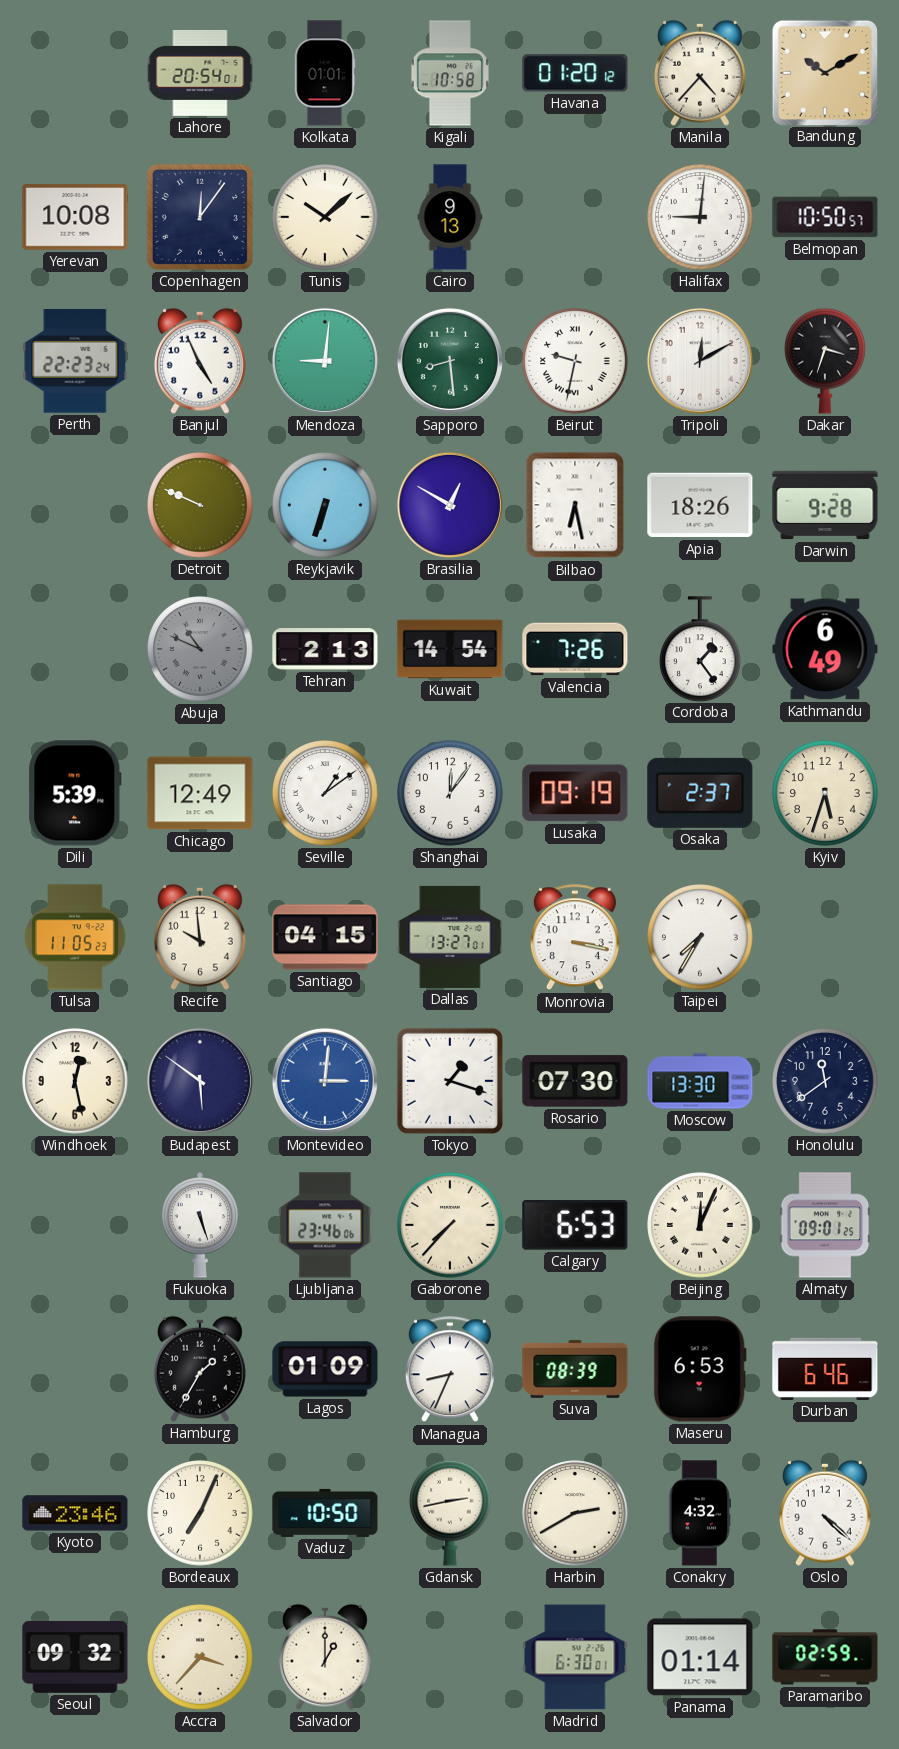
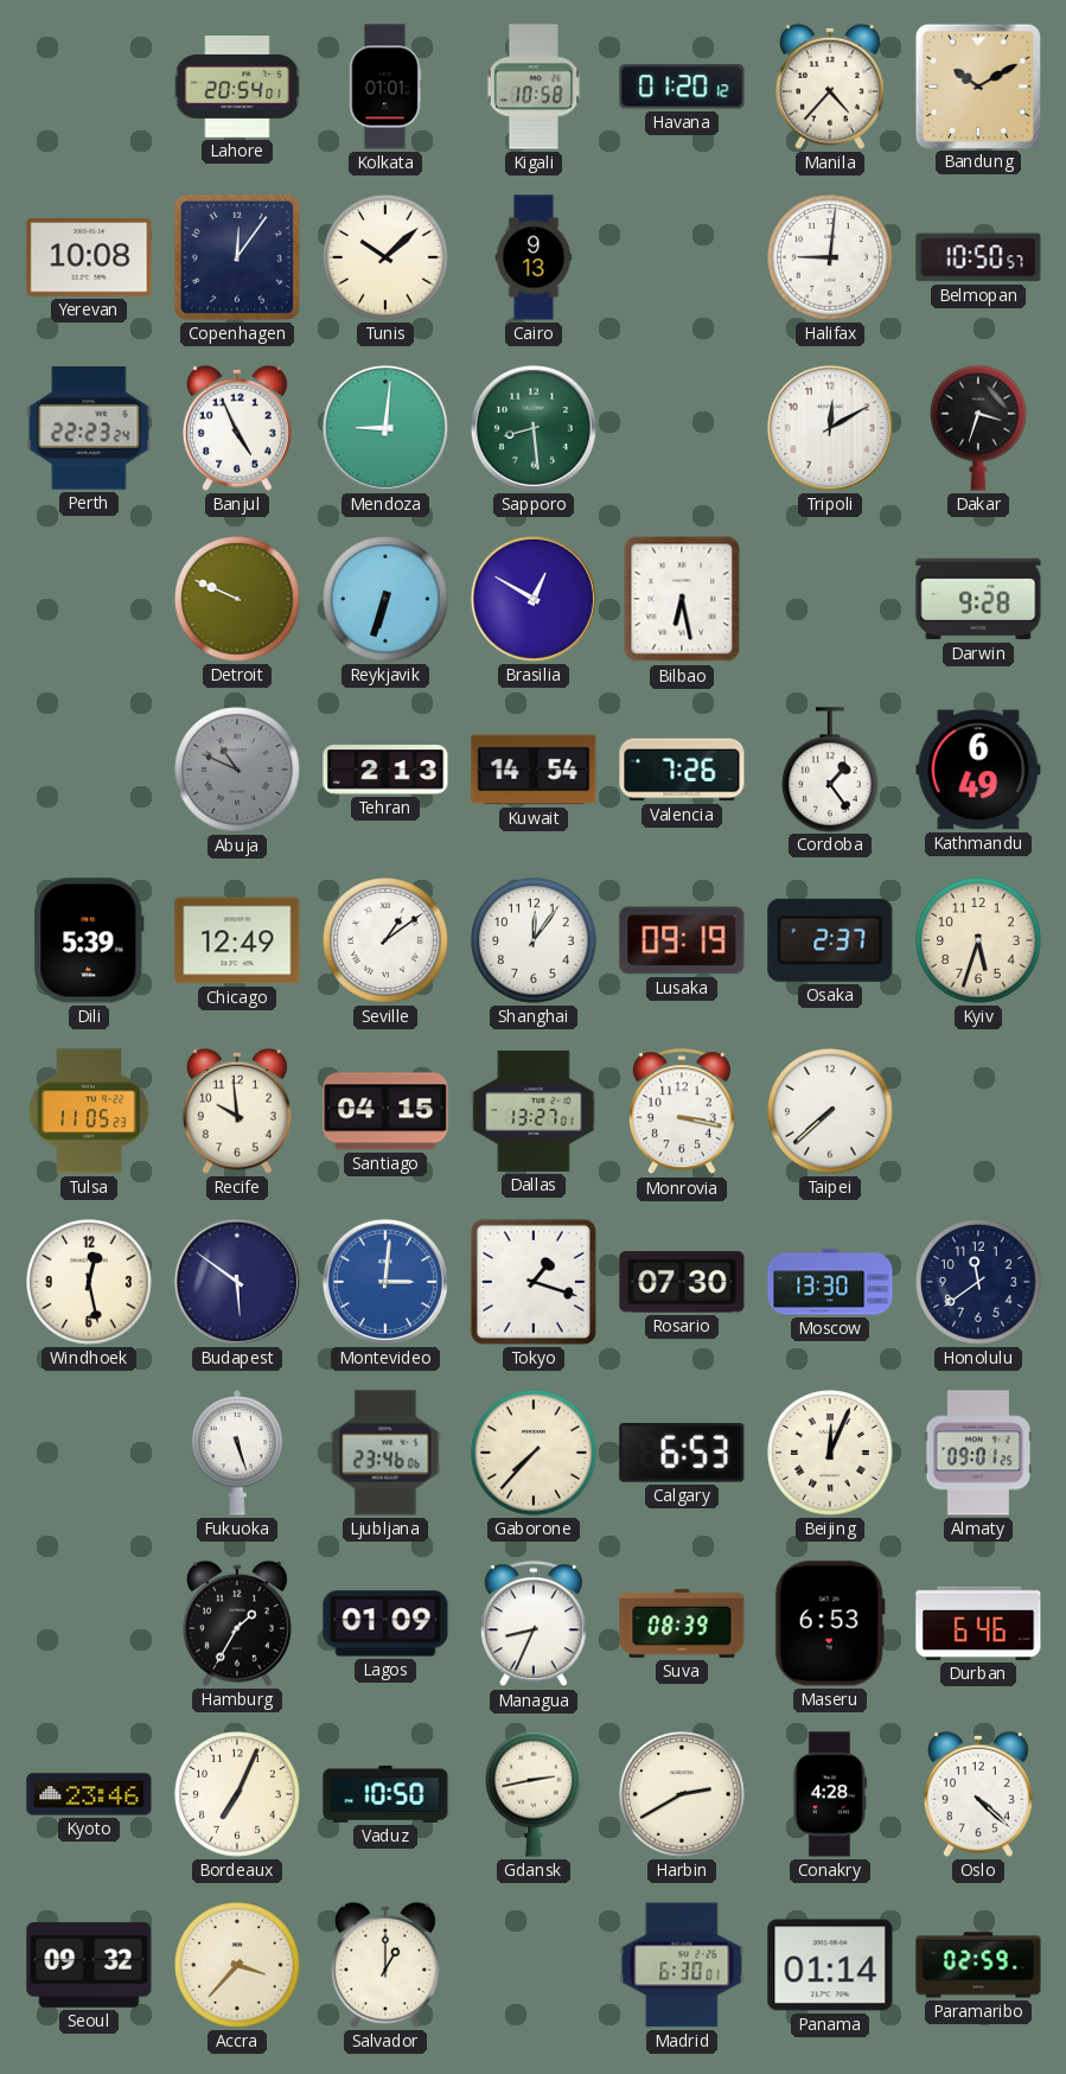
Beirut: 9:32 -> none (575, 361)
Apia: 18:26 -> none (700, 505)
Taipei: 7:35 -> 7:38 (830, 1111)
Conakry: 4:32 -> 4:28 (830, 1794)
